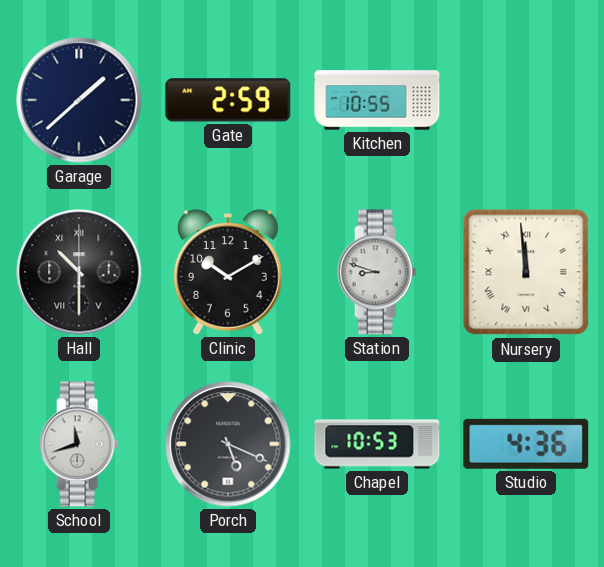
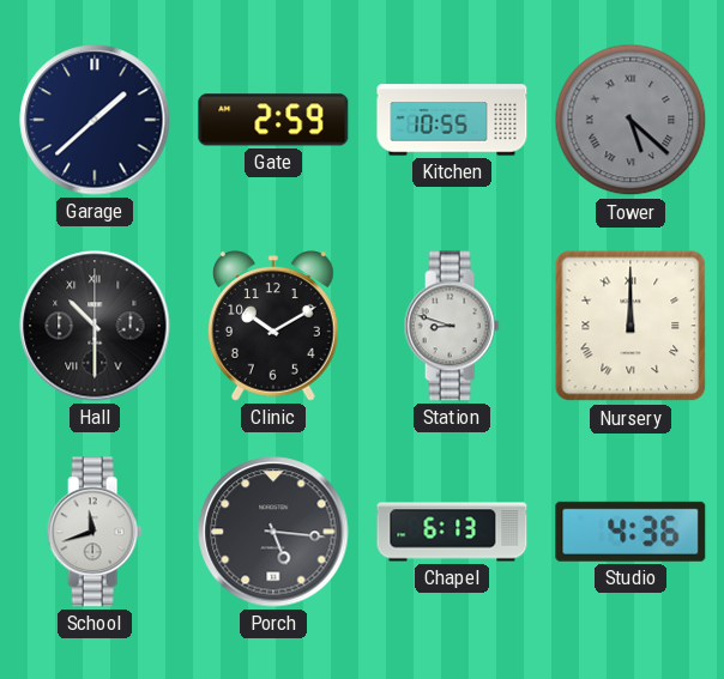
Tower: none -> 5:22 (631, 120)
Nursery: 11:59 -> 12:00 (631, 326)
Porch: 5:19 -> 5:16 (273, 532)
Chapel: 10:53 -> 6:13 (452, 532)
